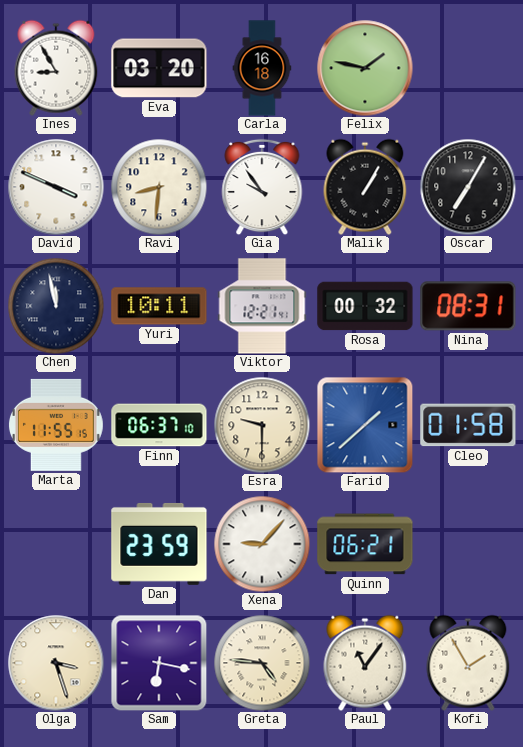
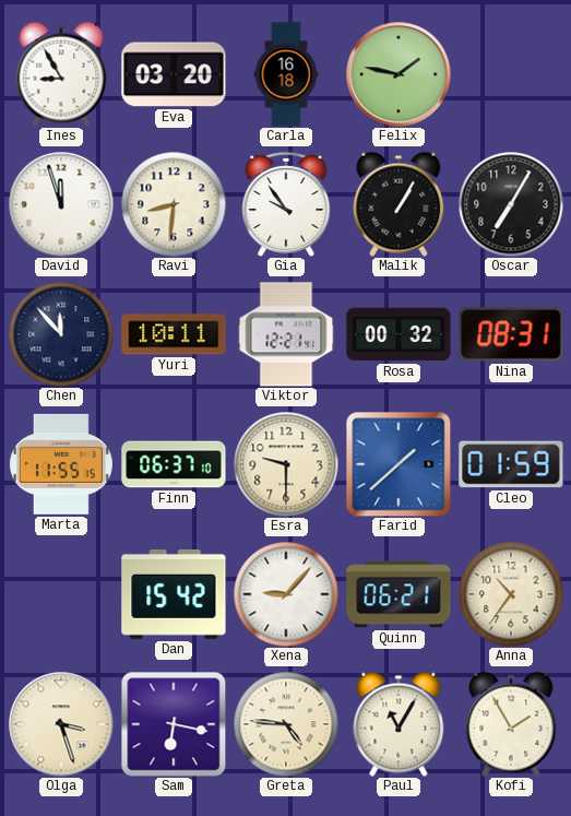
David: 3:49 -> 11:57 (61, 204)
Chen: 11:58 -> 11:53 (61, 334)
Cleo: 01:58 -> 01:59 (511, 464)
Dan: 23:59 -> 15:42 (174, 594)
Anna: none -> 10:36 (511, 594)
Paul: 11:06 -> 11:05 (398, 724)
